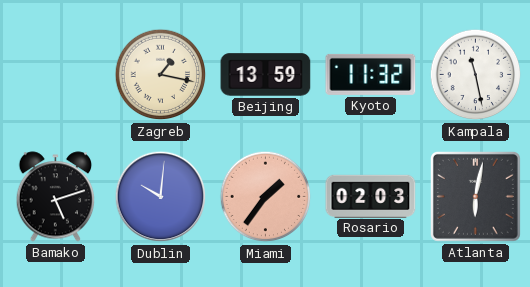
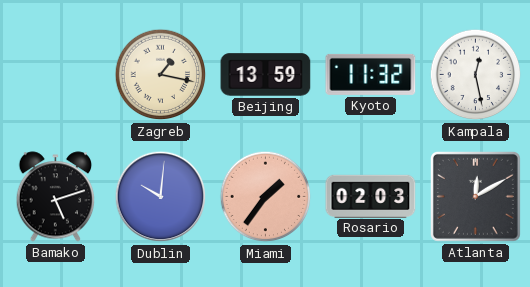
Kampala: 11:28 -> 12:28 (476, 75)
Atlanta: 6:02 -> 12:10 (475, 196)
